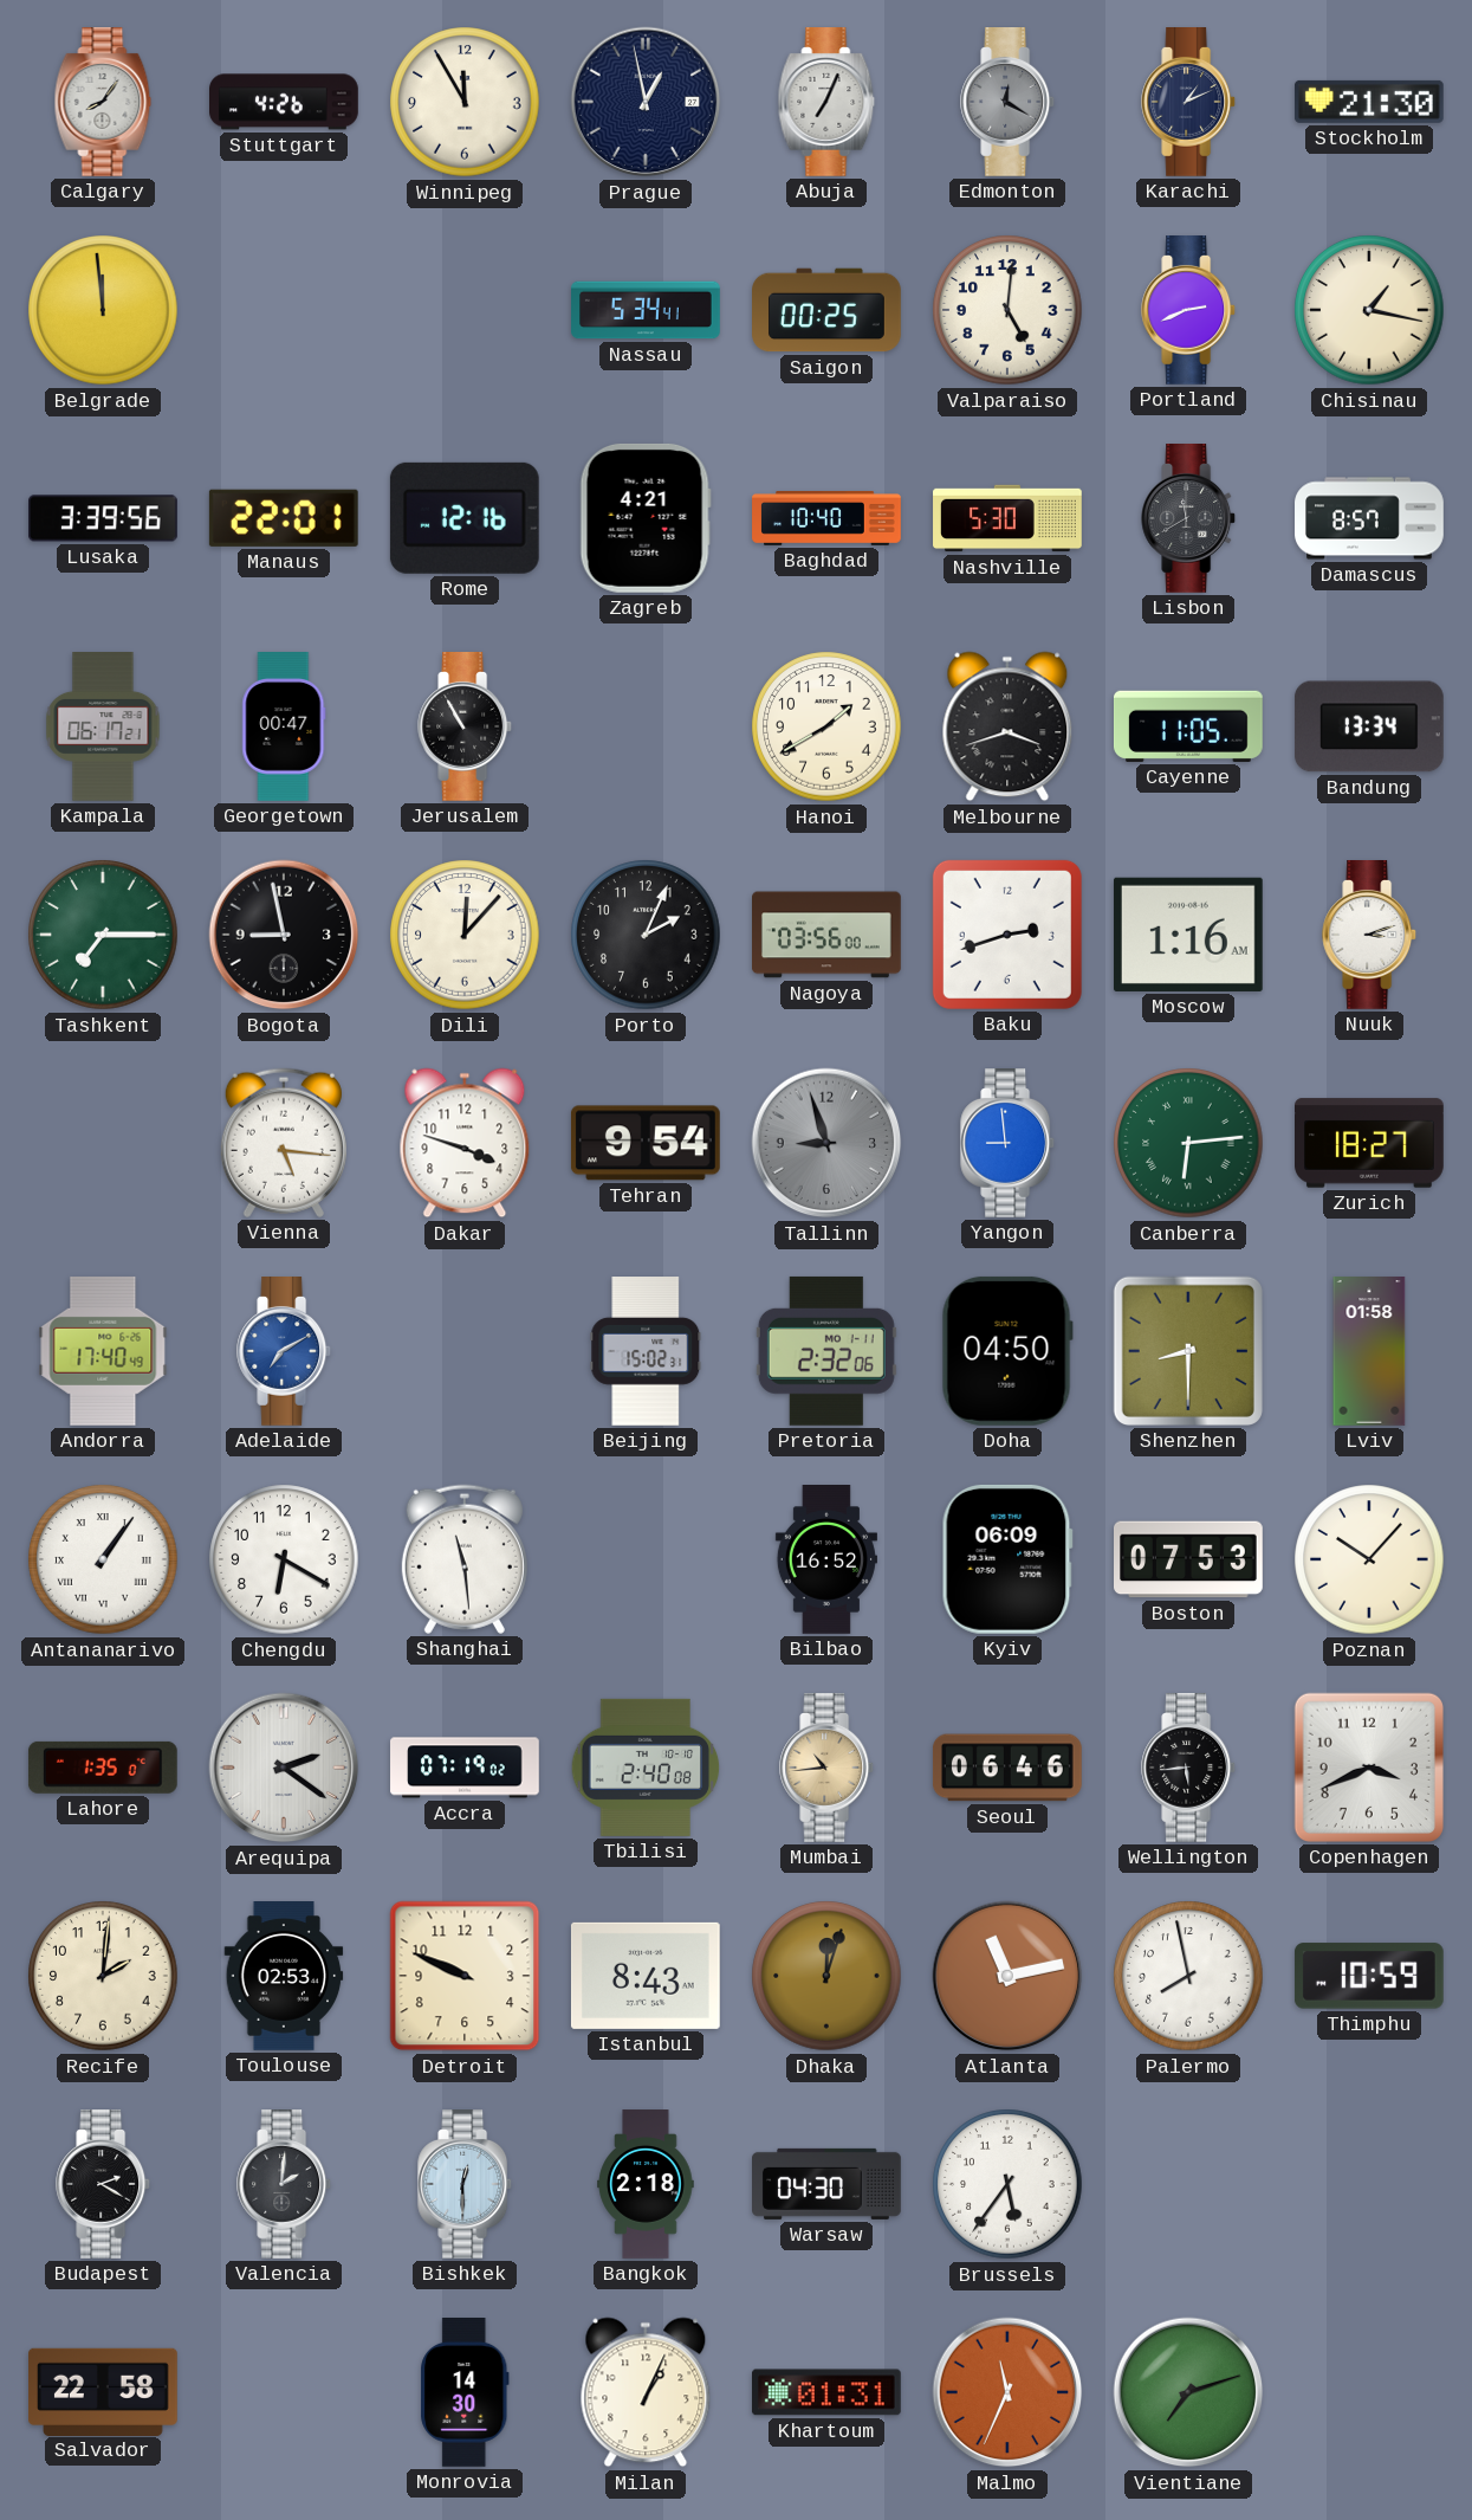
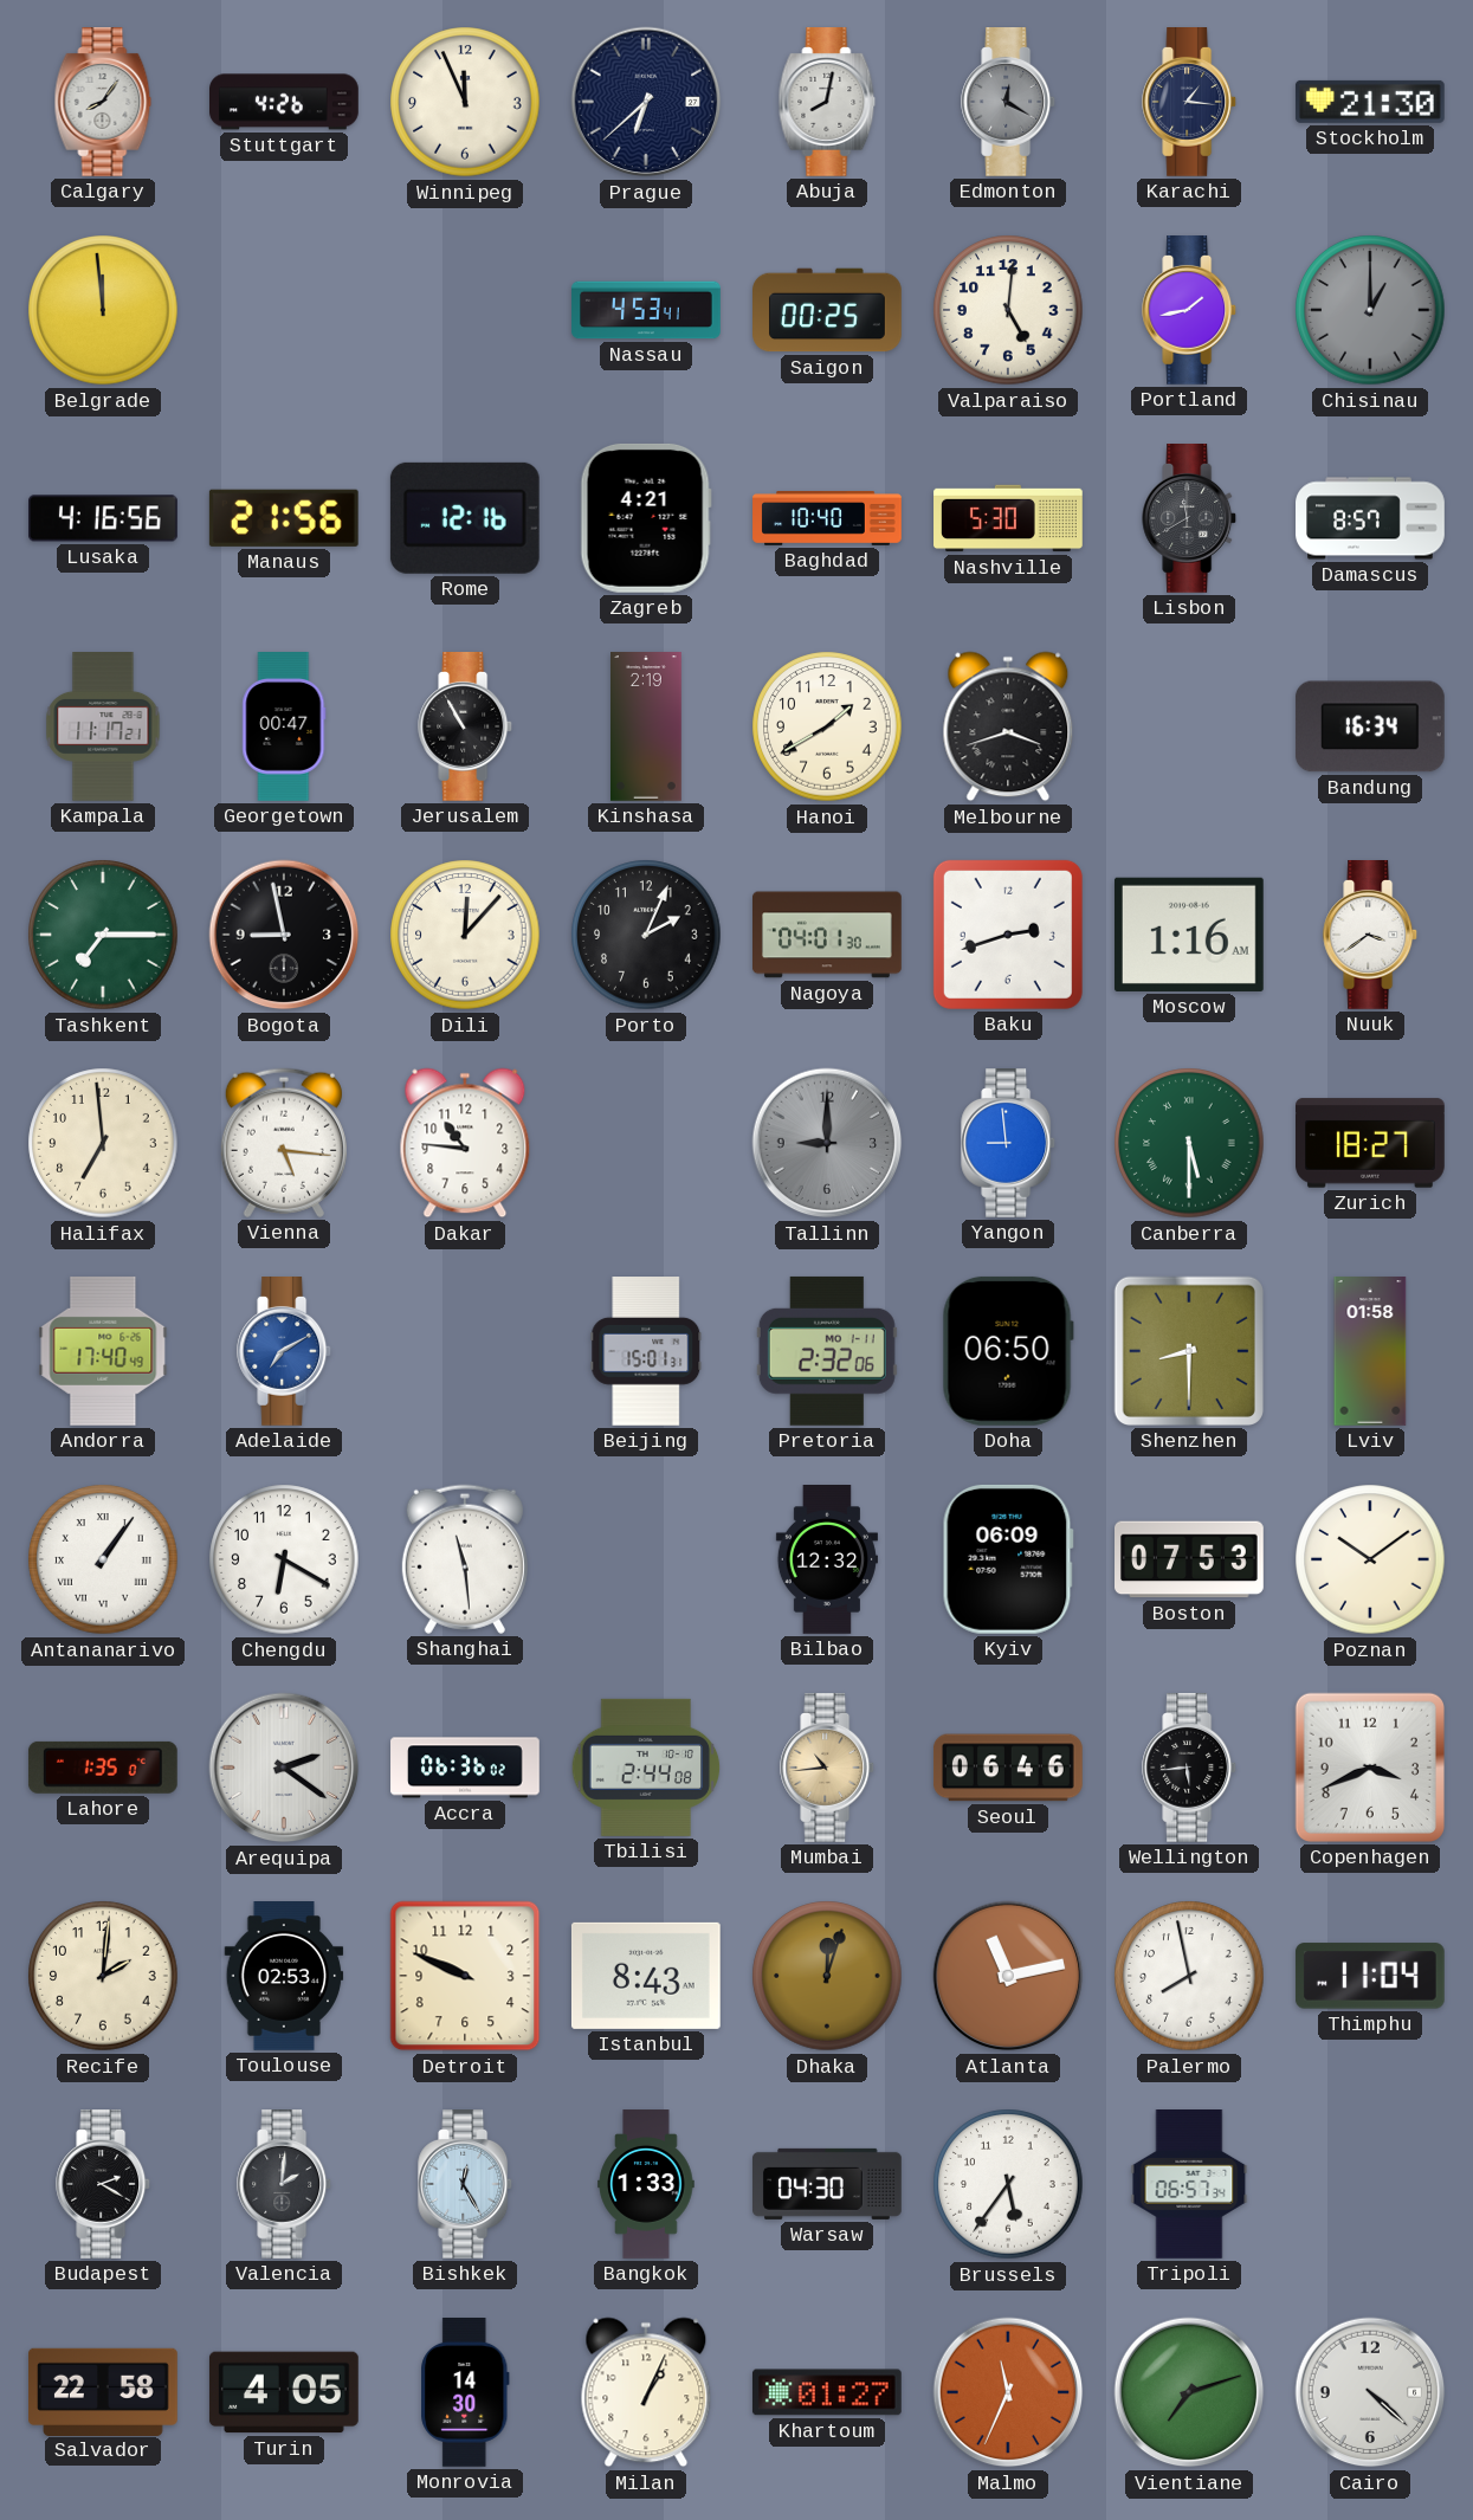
Winnipeg: 11:55 -> 11:56 (465, 102)
Prague: 12:58 -> 6:38 (646, 102)
Abuja: 7:04 -> 8:02 (827, 103)
Karachi: 1:11 -> 1:16 (1190, 103)
Nassau: 5:34 -> 4:53 (646, 310)
Portland: 2:41 -> 1:43 (1190, 311)
Chisinau: 1:17 -> 1:00 (1370, 310)
Chisinau dial: cream -> grey (1370, 310)
Lusaka: 3:39 -> 4:16 (104, 518)
Manaus: 22:01 -> 21:56 (284, 518)
Kampala: 06:17 -> 11:17 (103, 728)
Kinshasa: none -> 2:19 (647, 726)
Cayenne: 11:05 -> none (1188, 726)
Bandung: 13:34 -> 16:34 (1370, 726)
Nagoya: 03:56 -> 04:01 (828, 935)
Nuuk: 3:12 -> 3:39 (1371, 936)
Halifax: none -> 6:59 (103, 1143)
Dakar: 3:48 -> 10:46 (465, 1143)
Tehran: 9:54 -> none (646, 1143)
Tallinn: 8:57 -> 9:00 (827, 1143)
Canberra: 6:14 -> 5:30 (1189, 1143)
Beijing: 15:02 -> 15:01 (646, 1352)
Doha: 04:50 -> 06:50 (1008, 1351)
Bilbao: 16:52 -> 12:32 (827, 1561)
Poznan: 10:07 -> 10:09 (1370, 1559)
Accra: 07:19 -> 06:36 (465, 1768)
Tbilisi: 2:40 -> 2:44 (646, 1768)
Thimphu: 10:59 -> 11:04 (1370, 1976)
Bishkek: 12:30 -> 12:25 (466, 2185)
Bangkok: 2:18 -> 1:33 (646, 2184)
Tripoli: none -> 06:57 (1189, 2185)
Turin: none -> 4:05 (284, 2392)
Khartoum: 01:31 -> 01:27 (827, 2392)
Cairo: none -> 4:22 (1370, 2392)
